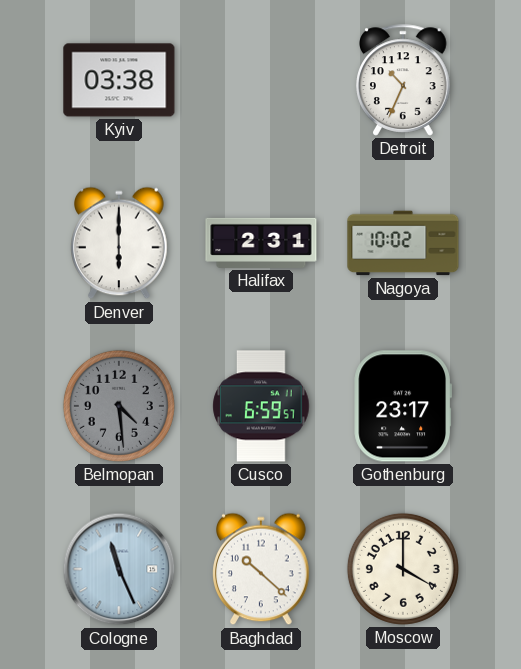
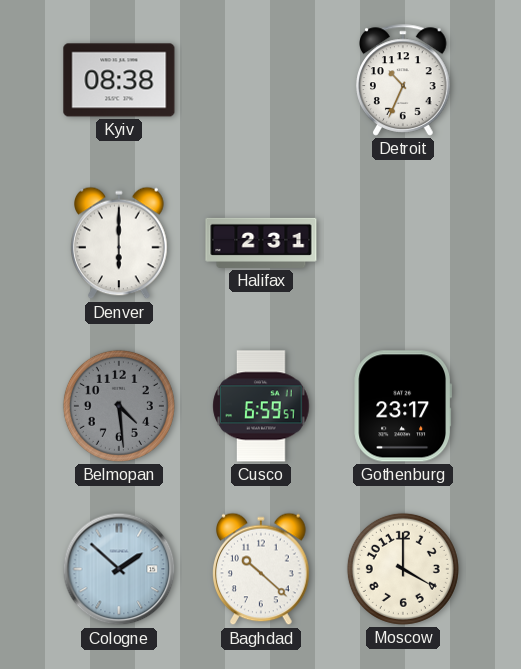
Kyiv: 03:38 -> 08:38 (119, 80)
Nagoya: 10:02 -> none (403, 243)
Cologne: 11:26 -> 1:52 (119, 569)
